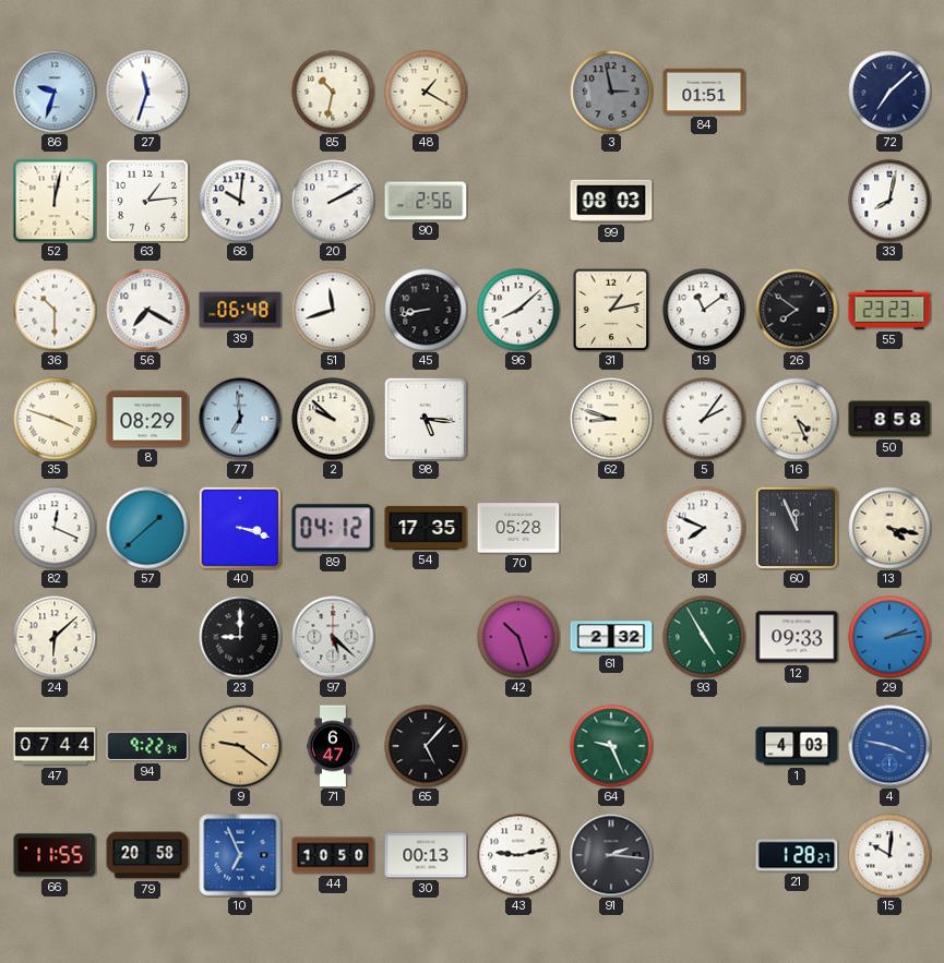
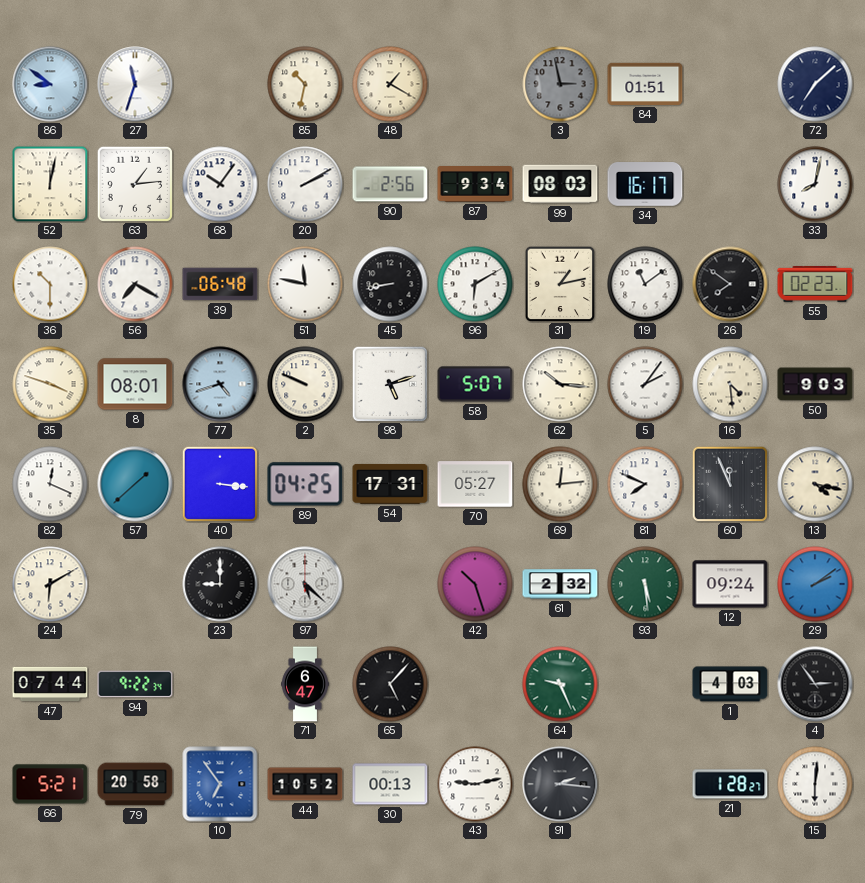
86: 9:33 -> 8:51 (50, 84)
68: 10:01 -> 10:06 (220, 184)
87: none -> 9:34 (475, 185)
34: none -> 16:17 (645, 184)
51: 11:42 -> 11:47 (305, 284)
96: 8:08 -> 6:10 (475, 284)
55: 23:23 -> 02:23 (815, 284)
8: 08:29 -> 08:01 (135, 384)
77: 6:59 -> 4:42 (220, 384)
2: 9:52 -> 9:49 (305, 384)
98: 5:16 -> 5:12 (390, 384)
58: none -> 5:07 (475, 384)
62: 8:48 -> 10:16 (560, 384)
16: 4:26 -> 4:29 (730, 384)
50: 8:58 -> 9:03 (815, 384)
40: 3:18 -> 3:16 (220, 484)
89: 04:12 -> 04:25 (305, 484)
54: 17:35 -> 17:31 (390, 484)
70: 05:28 -> 05:27 (475, 484)
69: none -> 12:14 (560, 484)
24: 6:08 -> 6:10 (50, 584)
93: 4:55 -> 5:29 (645, 584)
12: 09:33 -> 09:24 (730, 584)
29: 2:13 -> 2:09 (815, 584)
9: 9:21 -> none (240, 746)
4: 3:47 -> 2:54 (815, 684)
4 dial: blue -> black (815, 684)
66: 11:55 -> 5:21 (50, 784)
10: 6:56 -> 6:54 (220, 784)
44: 10:50 -> 10:52 (305, 784)
15: 10:01 -> 6:01 (815, 784)
